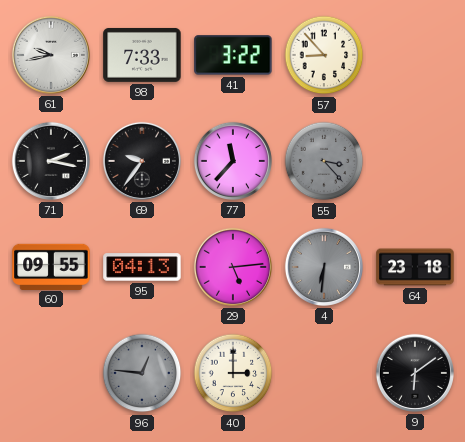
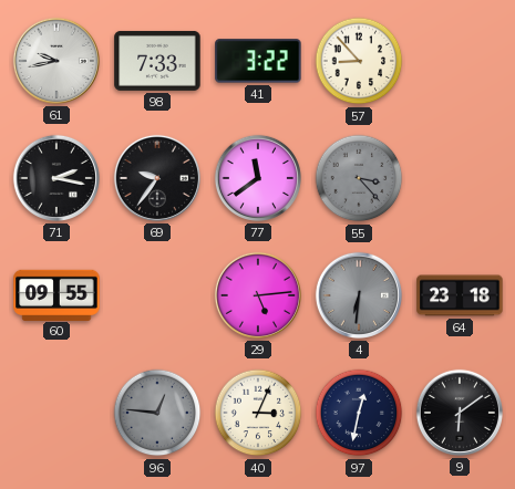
77: 11:37 -> 11:39 (258, 178)
95: 04:13 -> none (142, 267)
40: 3:00 -> 3:04 (258, 413)
97: none -> 12:32 (359, 413)
